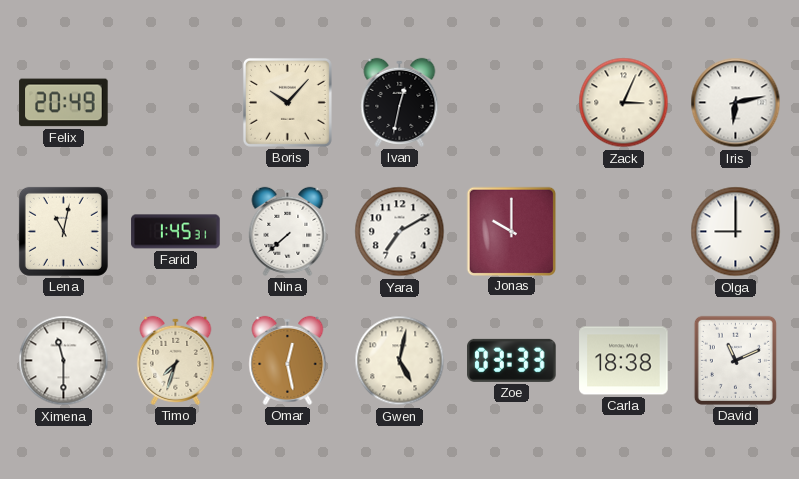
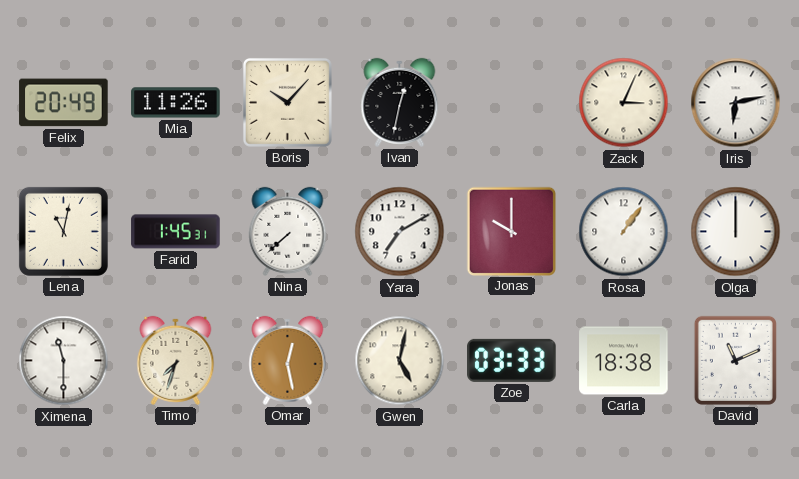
Mia: none -> 11:26 (176, 103)
Rosa: none -> 1:06 (624, 232)
Olga: 9:00 -> 12:00 (736, 232)
